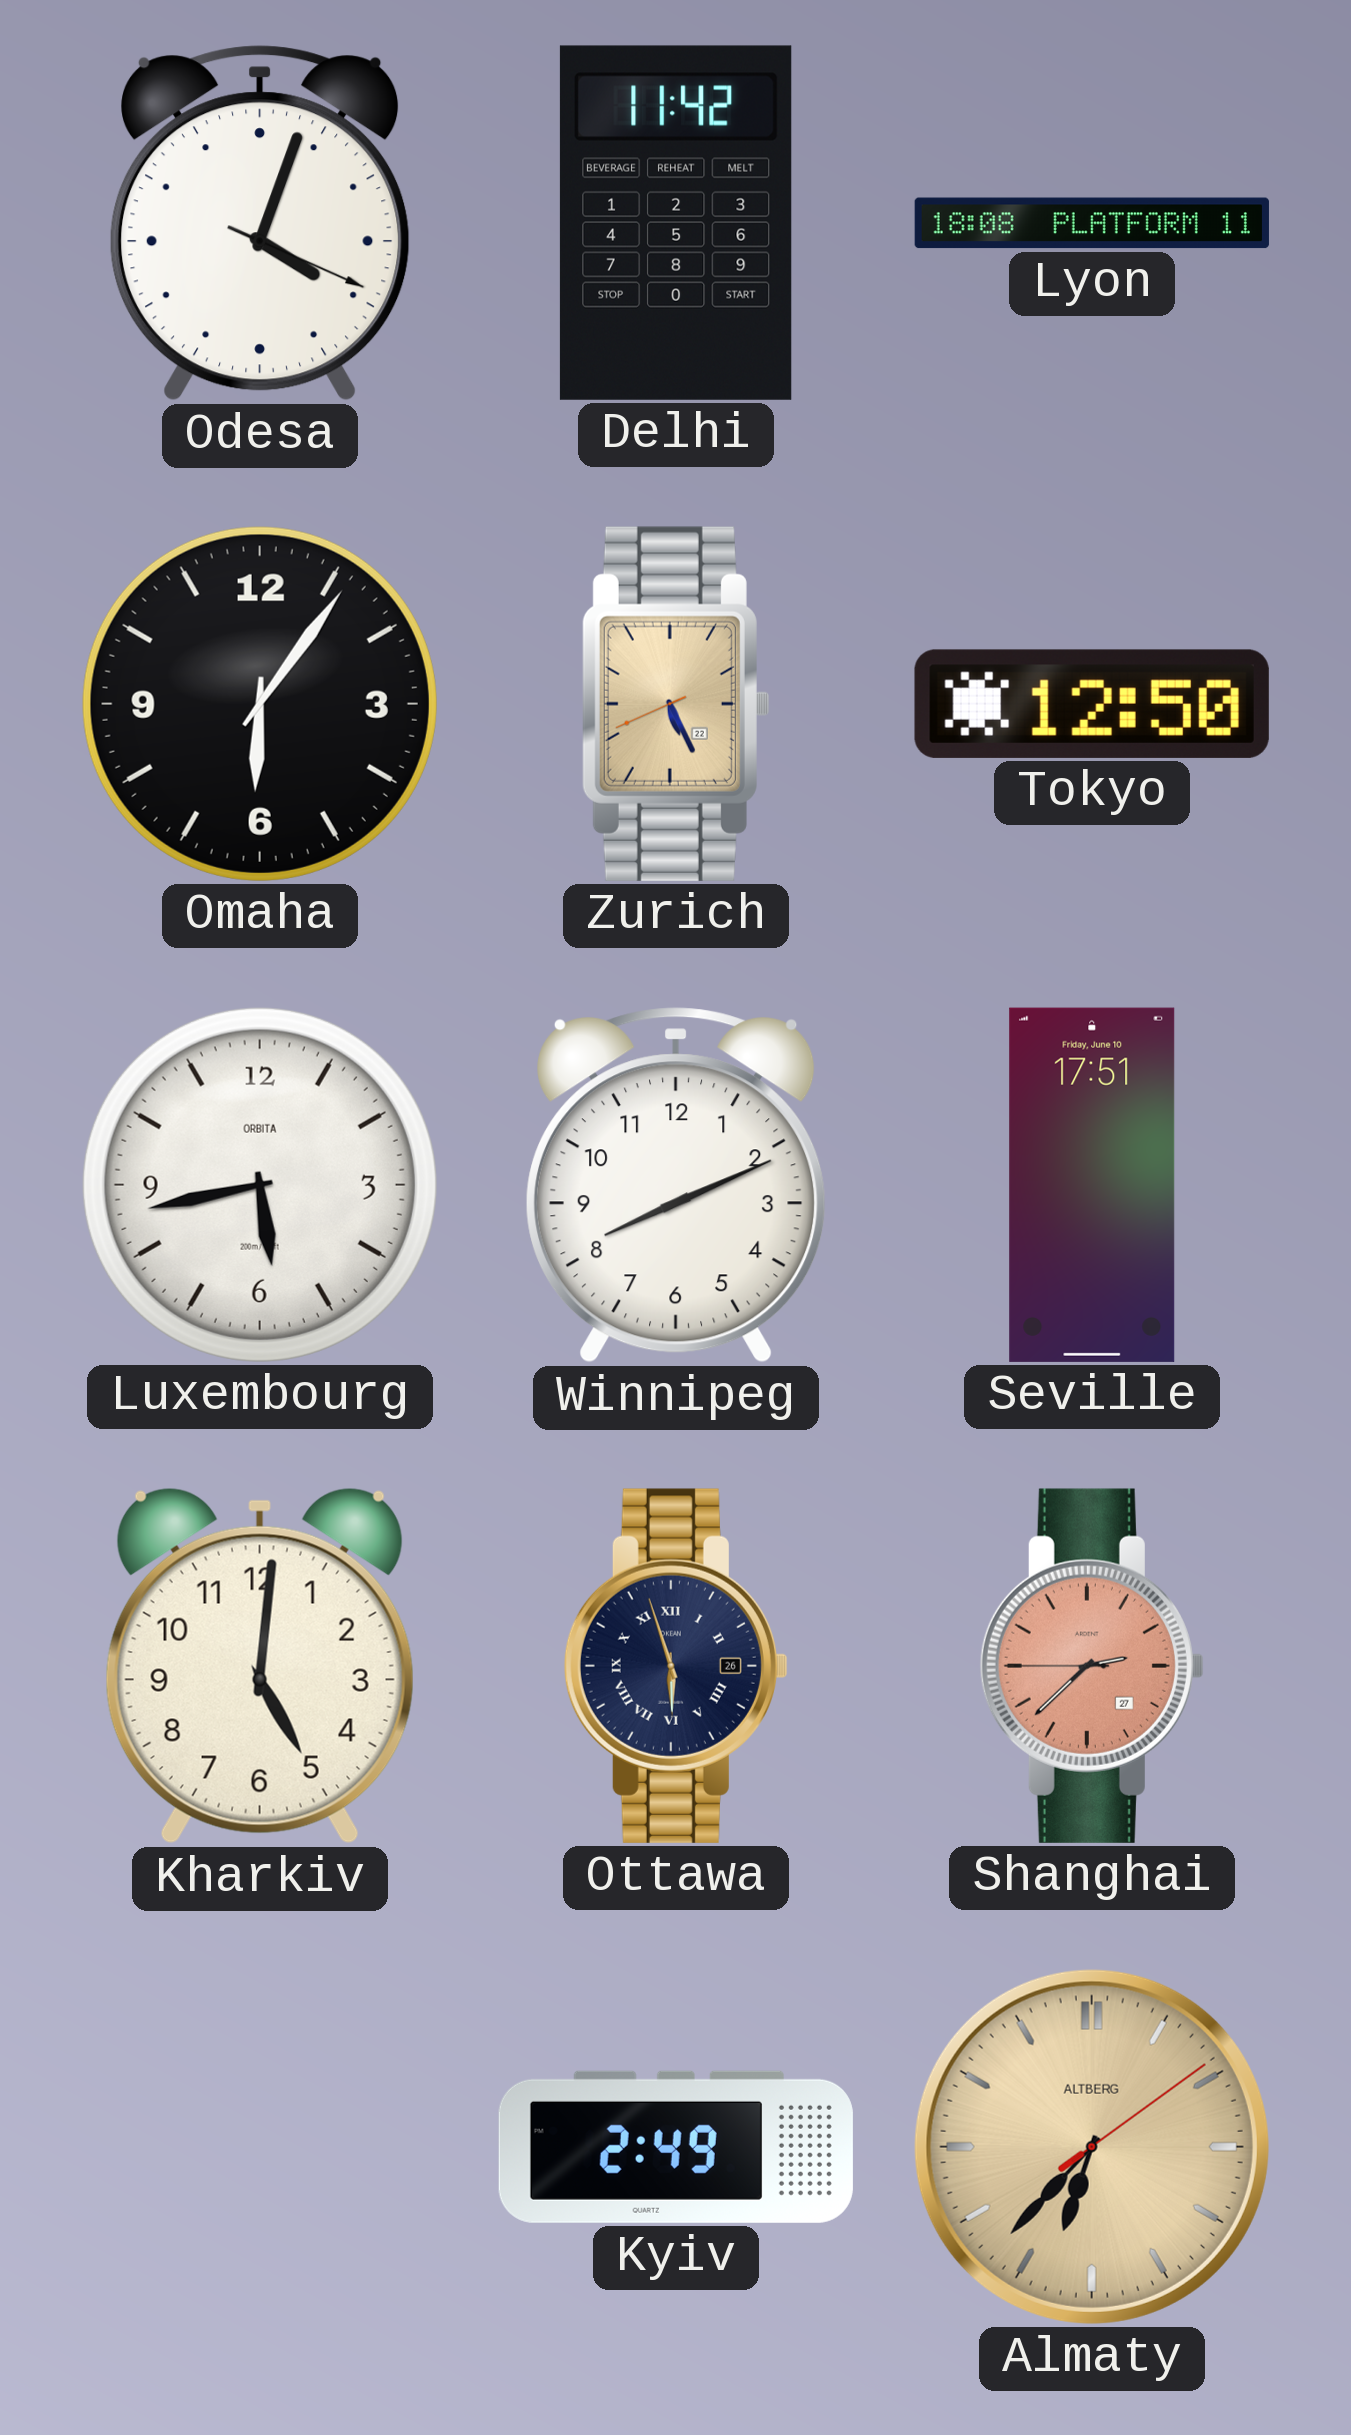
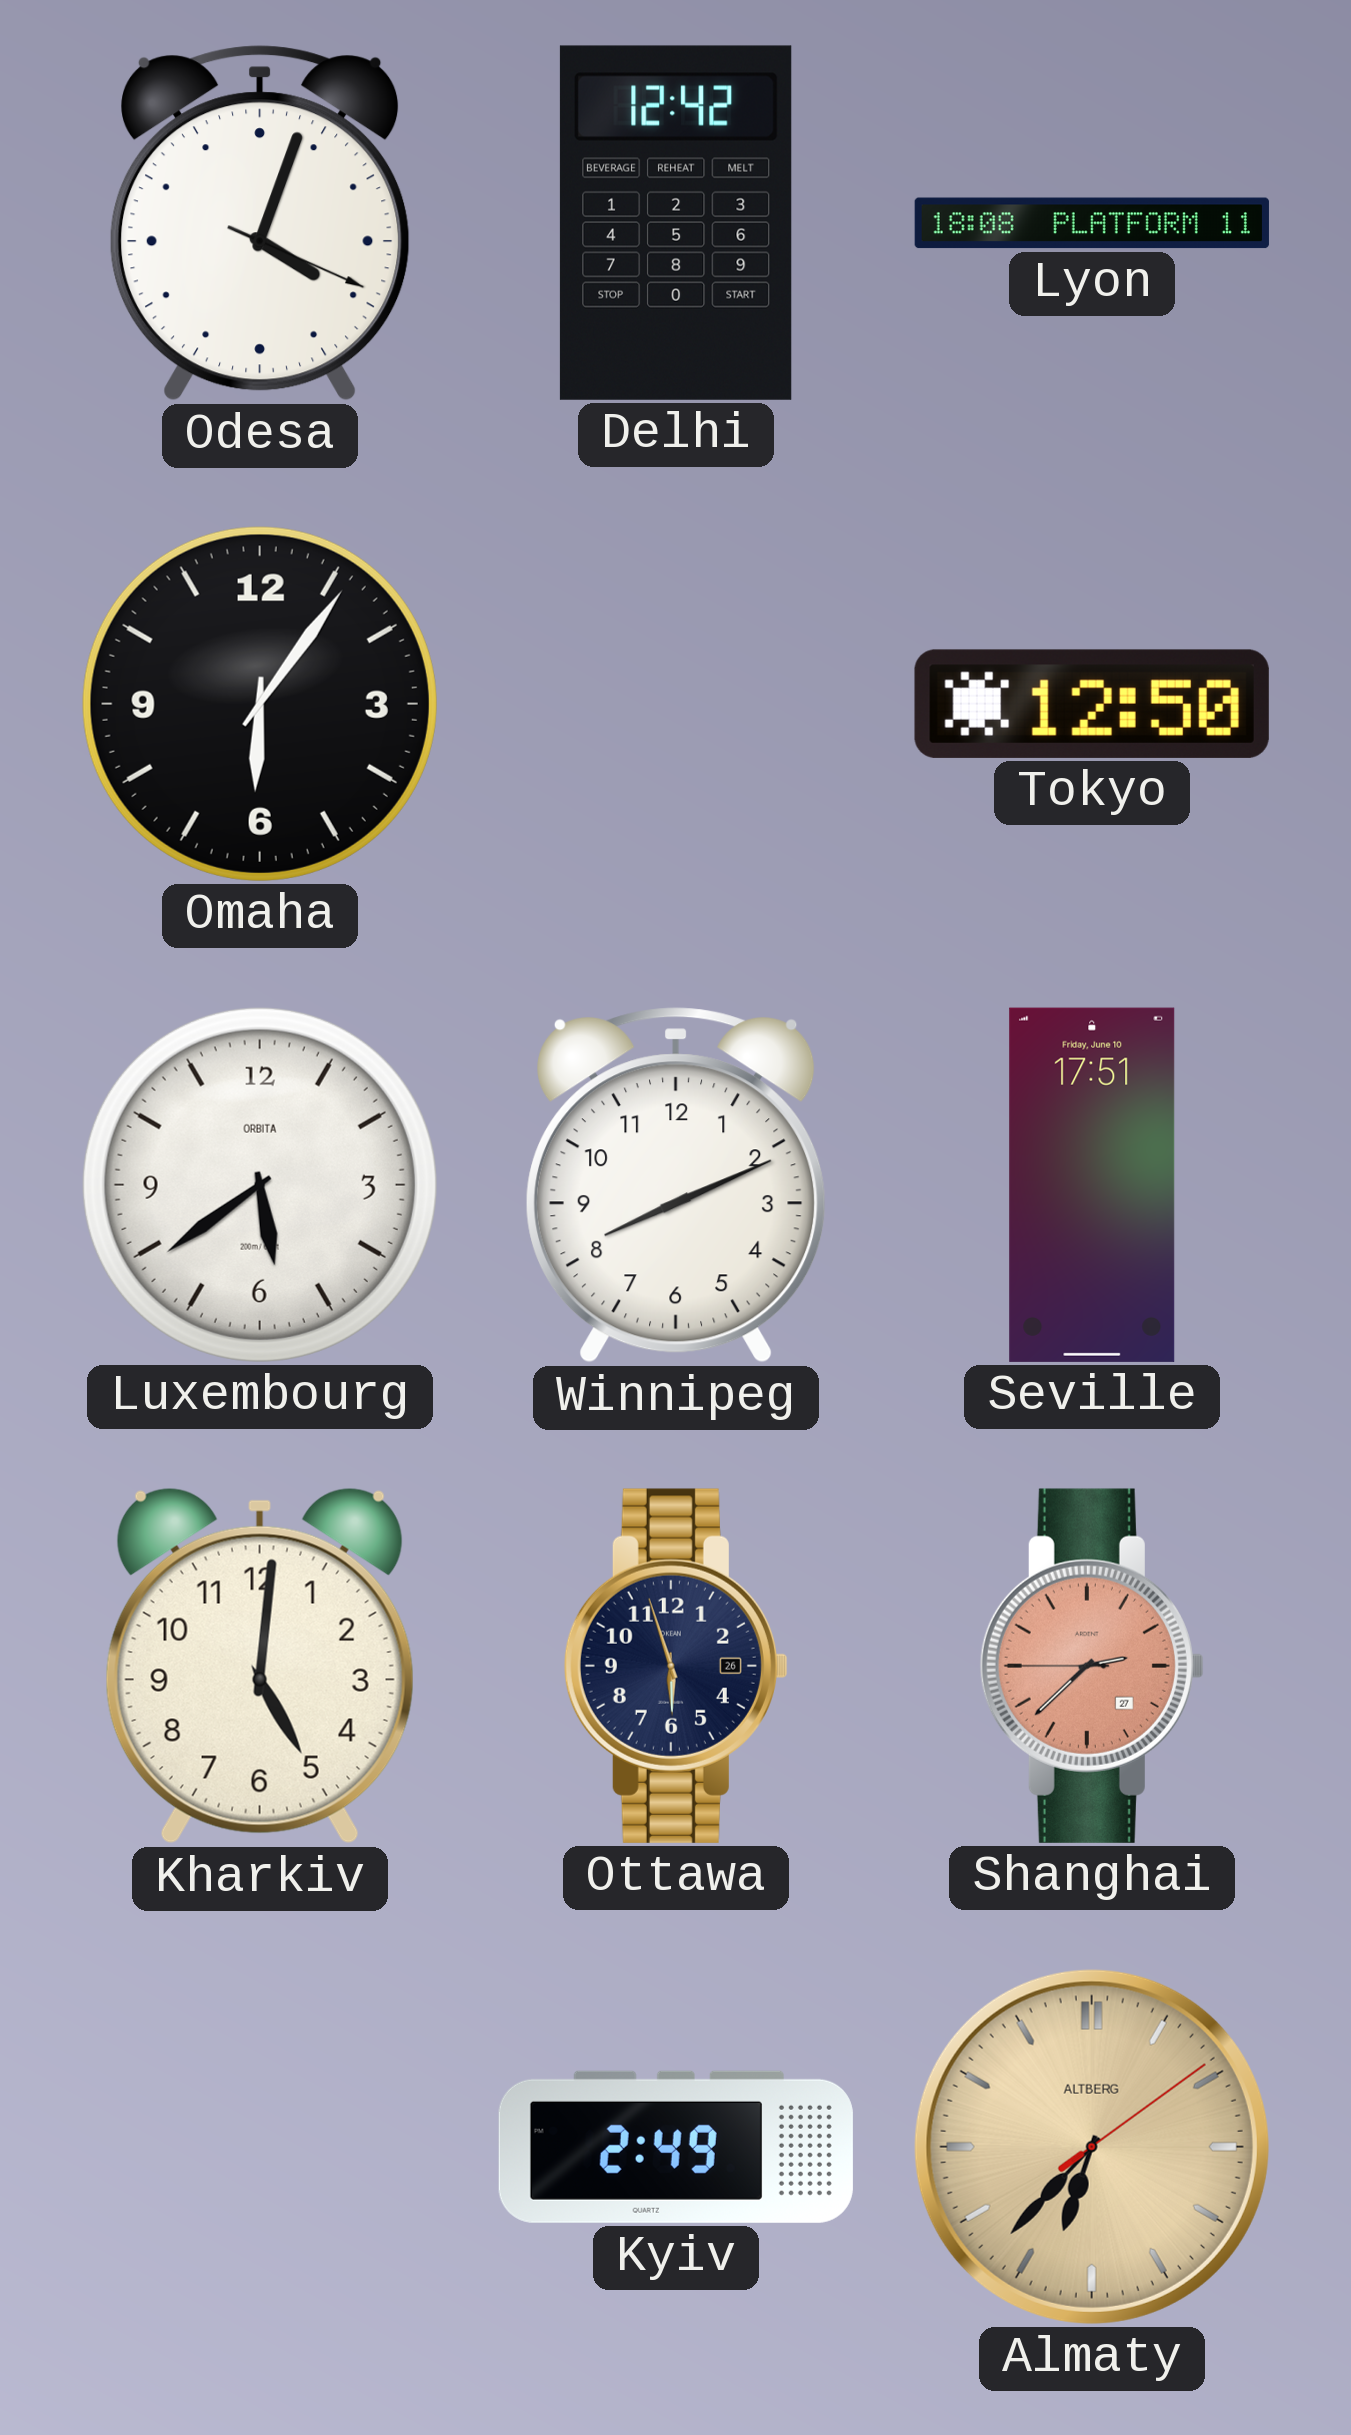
Delhi: 11:42 -> 12:42 (676, 223)
Zurich: 5:25 -> none (675, 704)
Luxembourg: 5:43 -> 5:39 (260, 1185)
Ottawa numerals: Roman -> Arabic (676, 1666)
